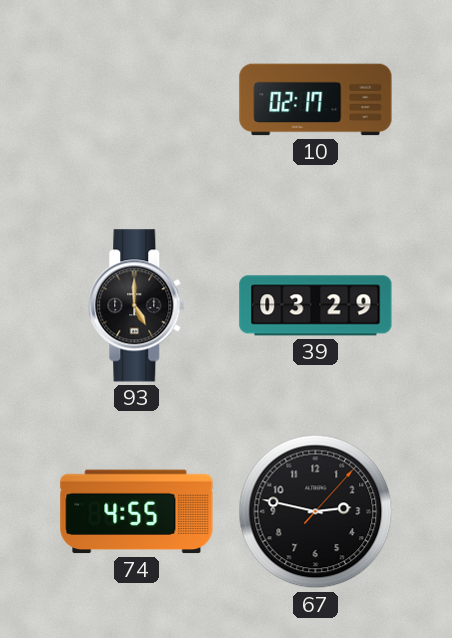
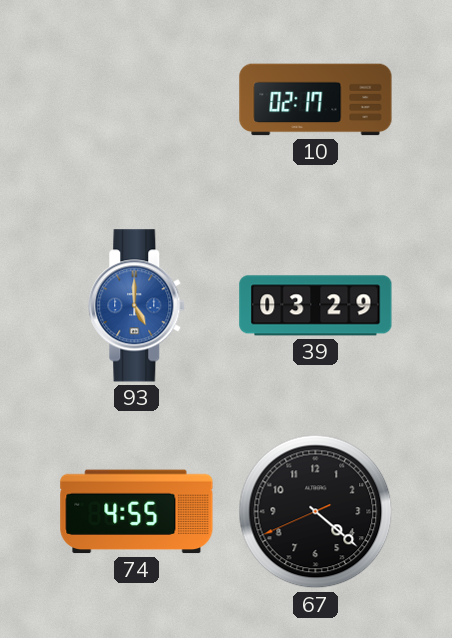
93 dial: black -> blue (137, 306)
67: 2:47 -> 4:21 (316, 512)
